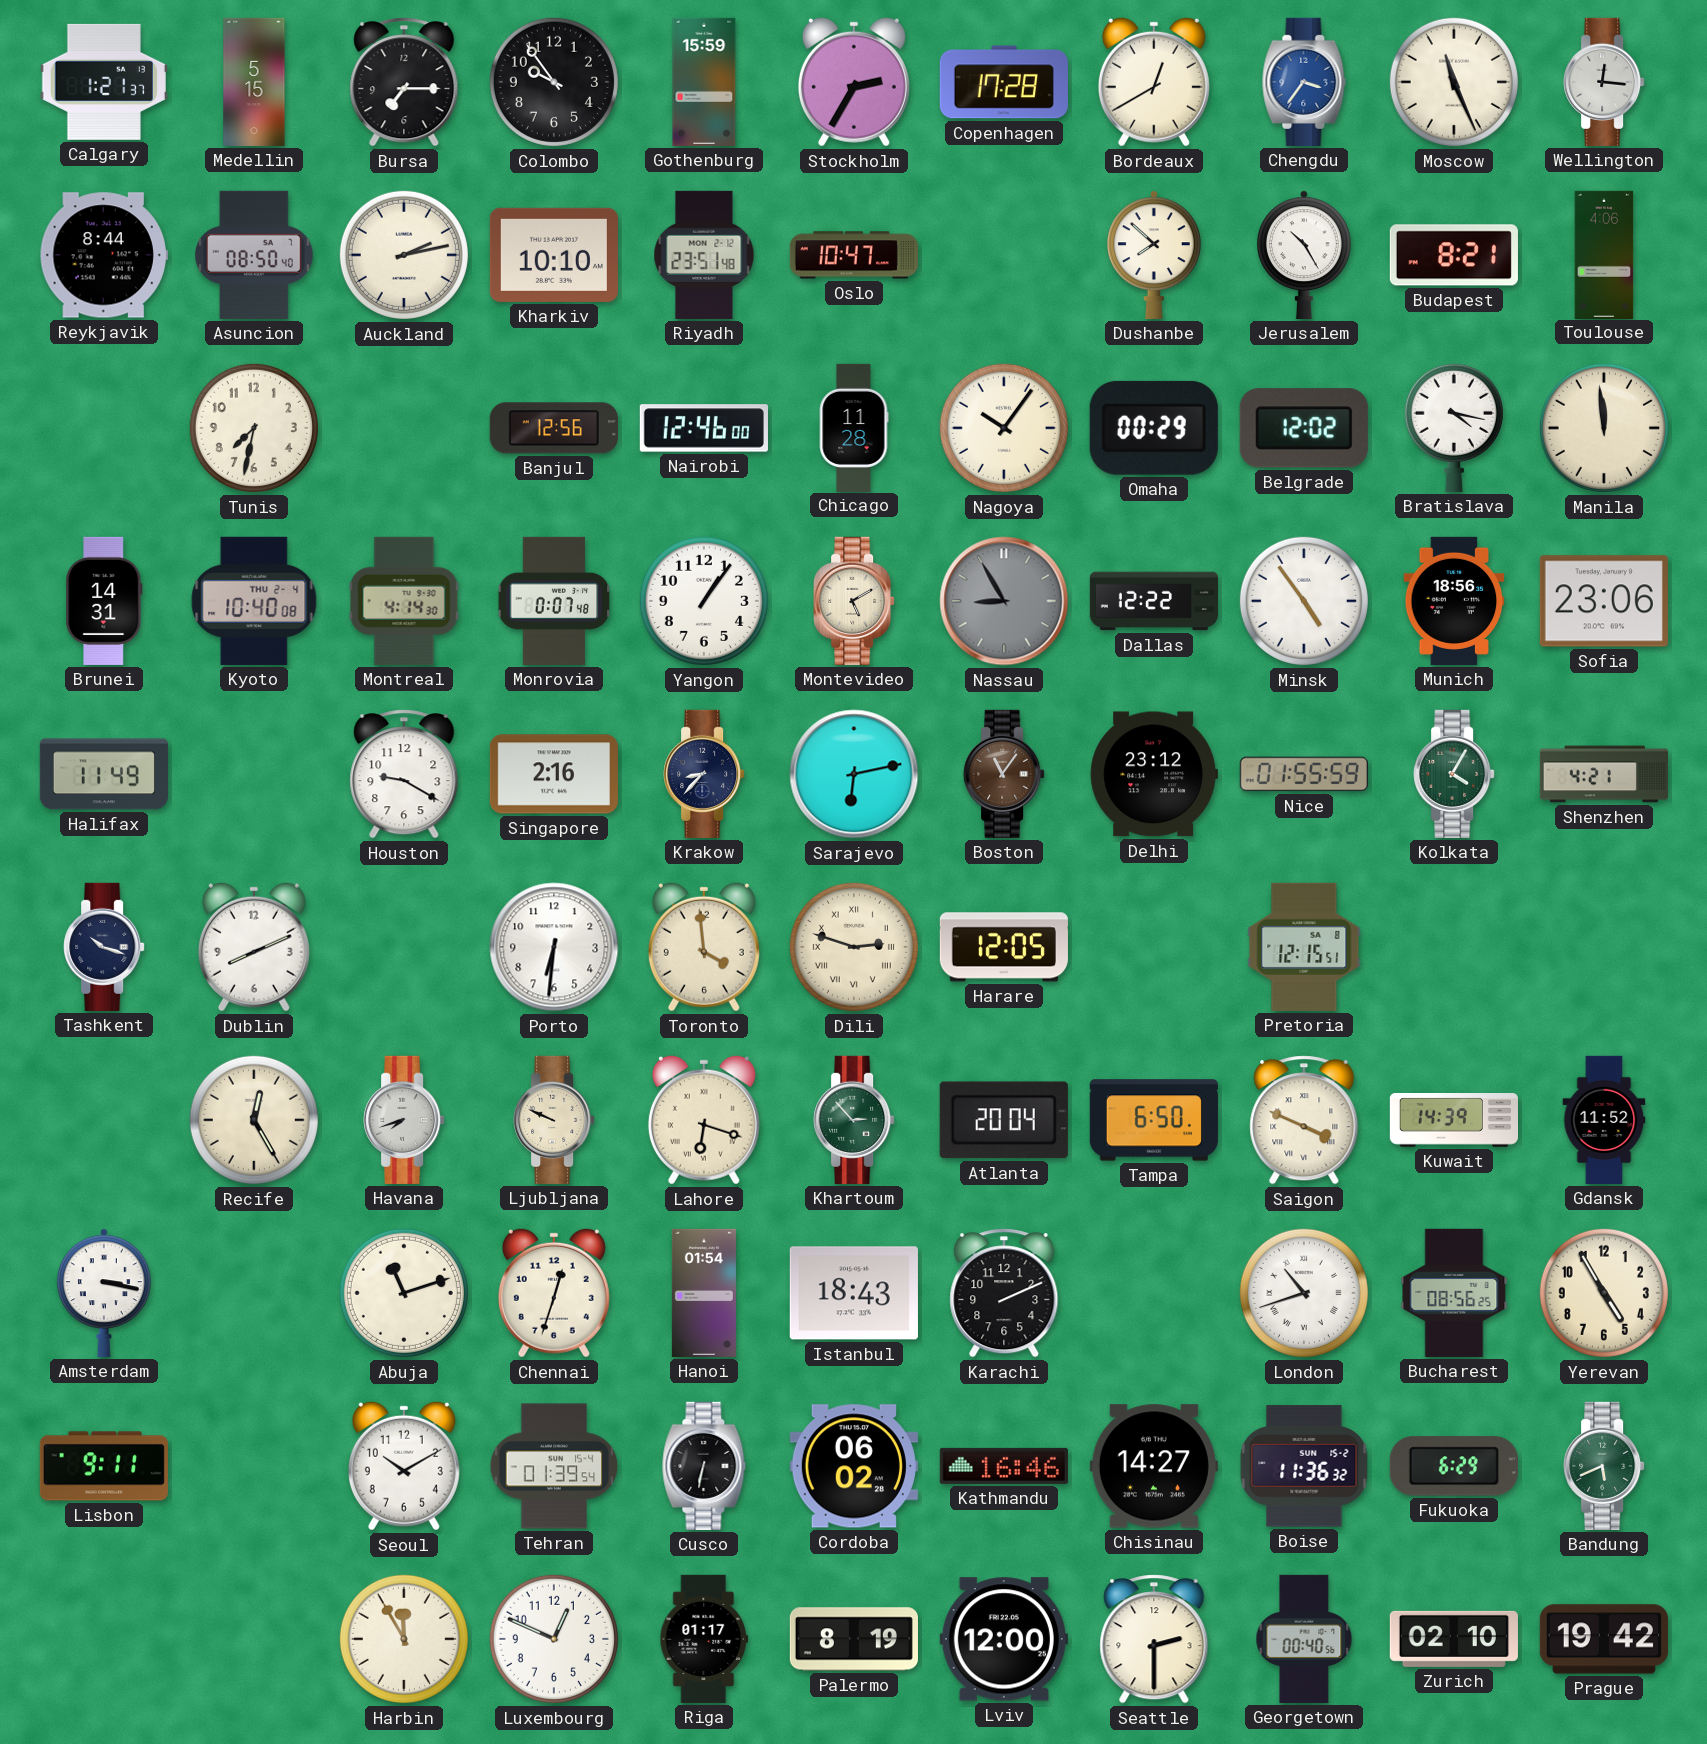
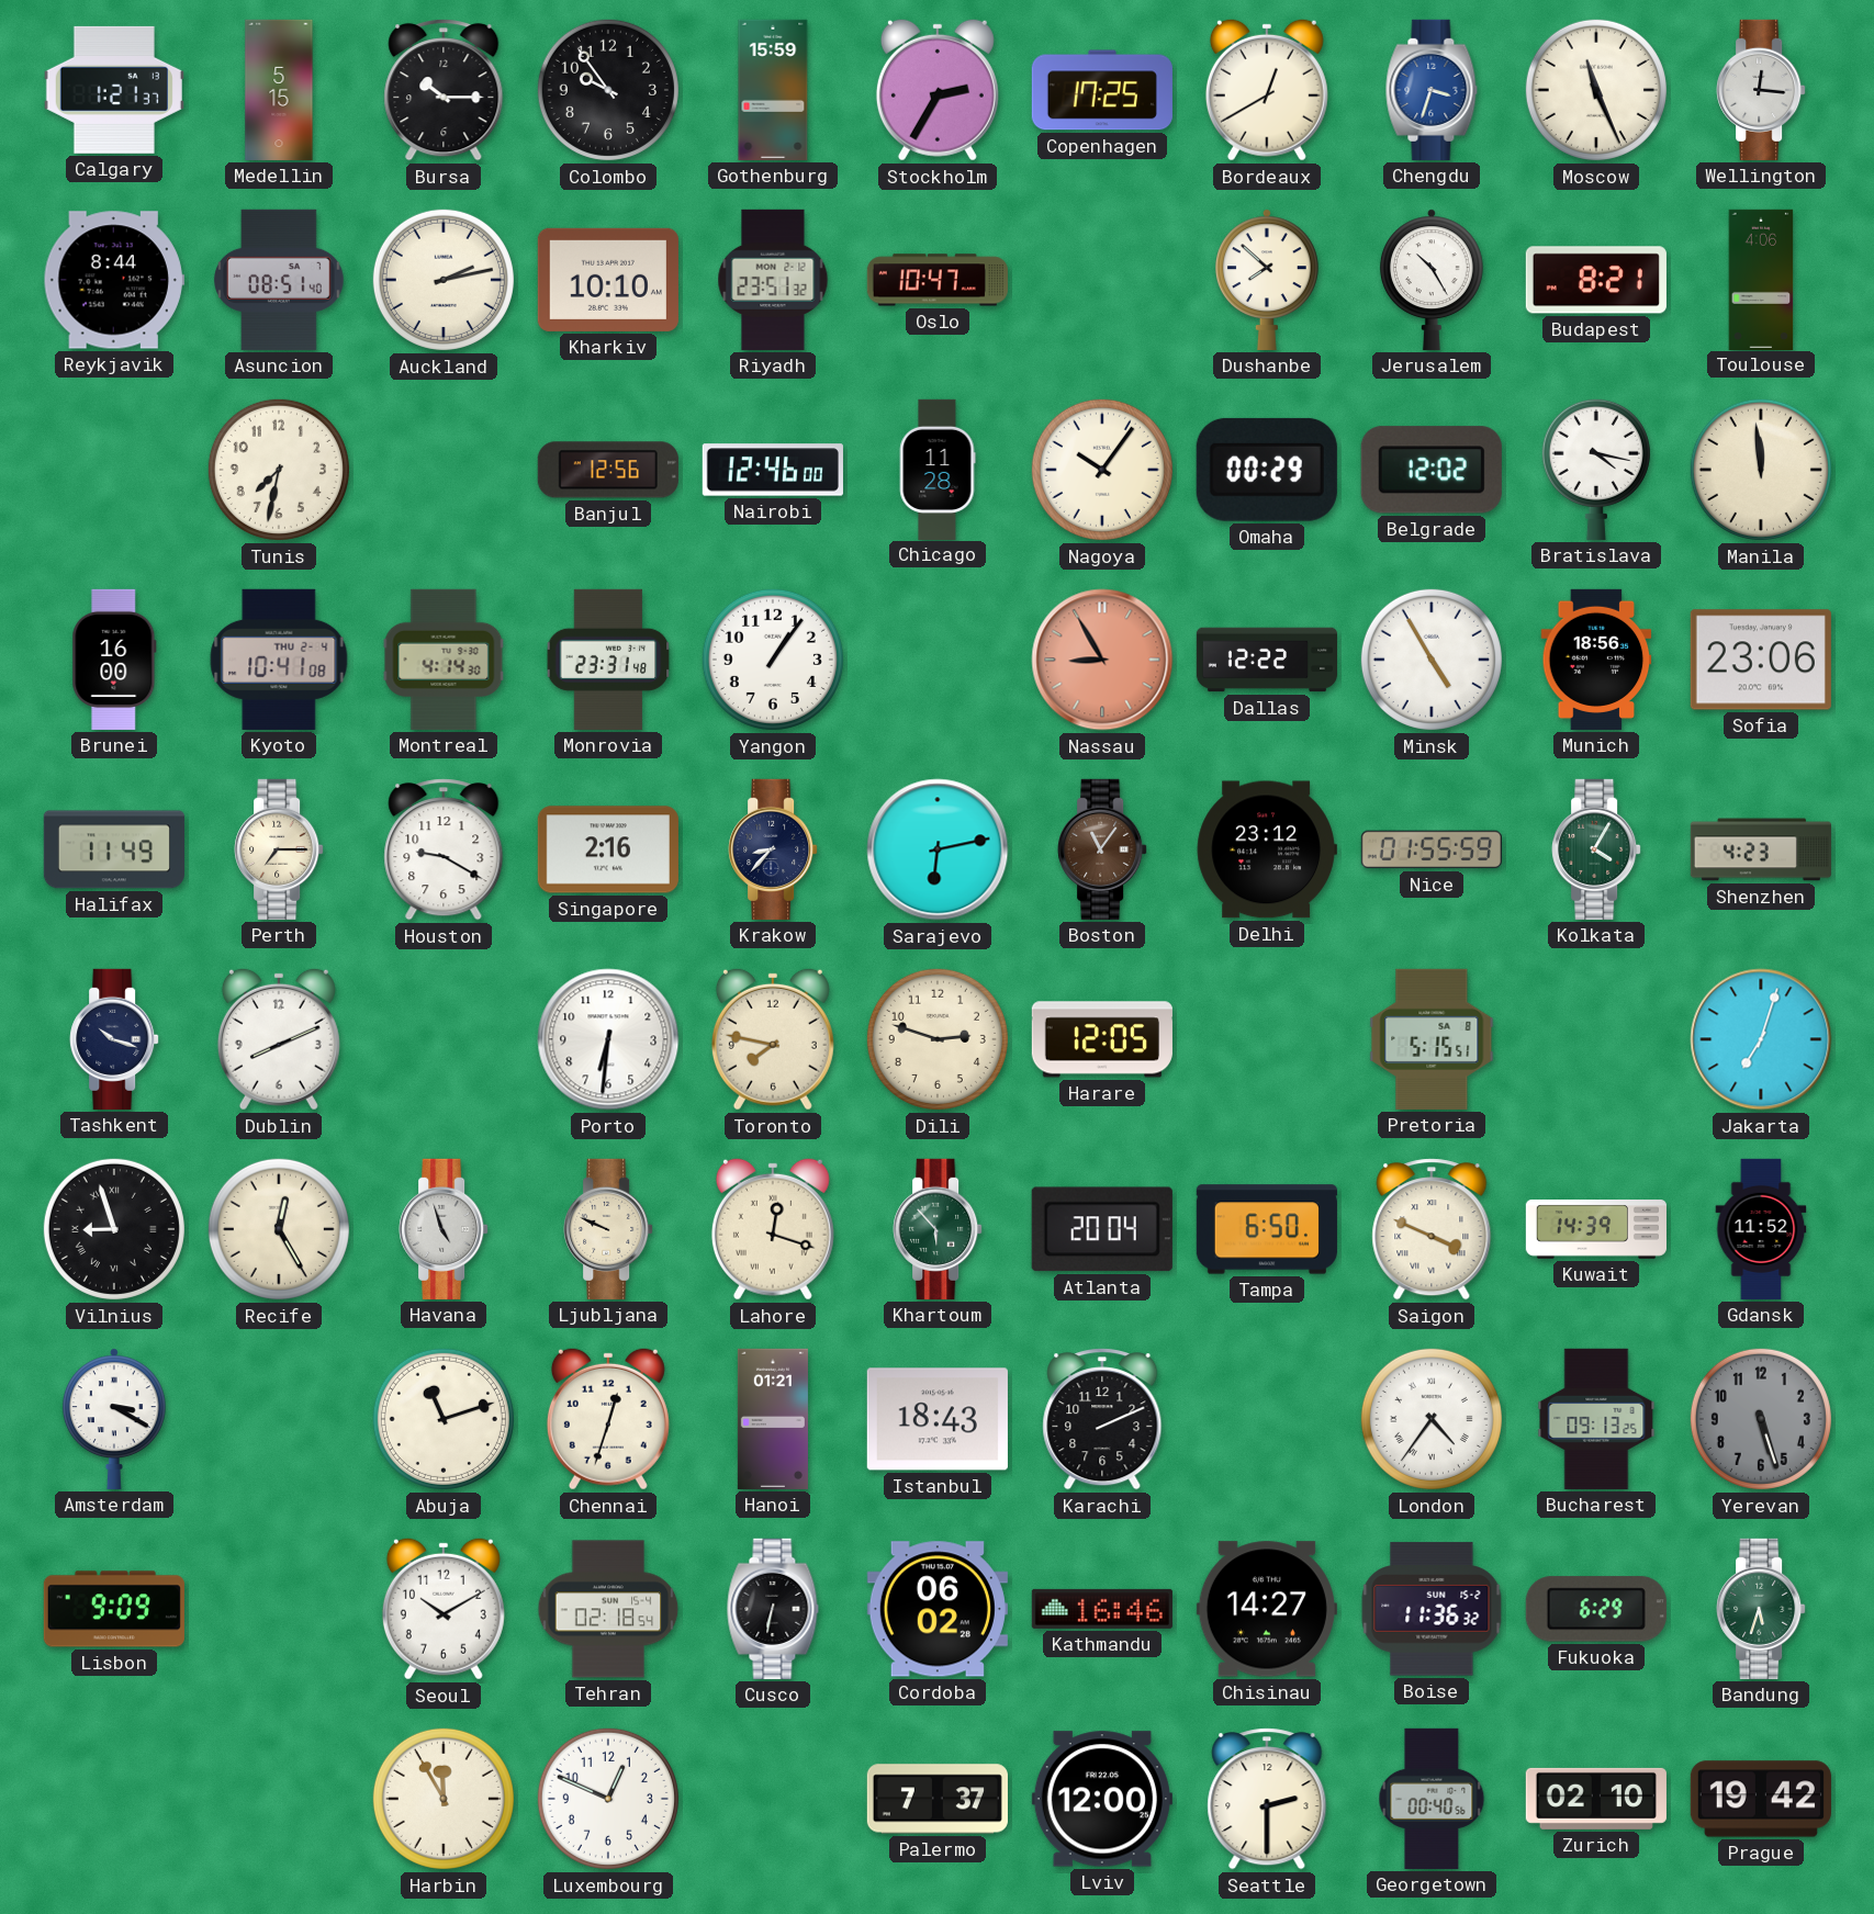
Bursa: 7:15 -> 10:15 (444, 90)
Copenhagen: 17:28 -> 17:25 (1102, 90)
Chengdu: 3:36 -> 3:33 (1432, 90)
Asuncion: 08:50 -> 08:51 (280, 280)
Riyadh: 23:51:48 -> 23:51:32 (773, 280)
Brunei: 14:31 -> 16:00 (114, 660)
Kyoto: 10:40 -> 10:41 (279, 660)
Monrovia: 0:07 -> 23:31 (608, 660)
Montevideo: 5:10 -> none (854, 601)
Nassau dial: grey -> salmon (1102, 660)
Minsk: 4:54 -> 4:55 (1432, 660)
Perth: none -> 7:15 (279, 849)
Shenzhen: 4:21 -> 4:23 (1761, 849)
Toronto: 3:59 -> 7:47 (773, 1039)
Dili numerals: Roman -> Arabic (938, 1039)
Pretoria: 12:15 -> 5:15 (1432, 1039)
Jakarta: none -> 7:03 (1761, 1039)
Vilnius: none -> 8:57 (114, 1229)
Havana: 7:42 -> 4:57 (444, 1229)
Lahore: 6:18 -> 12:18 (773, 1229)
Khartoum: 2:53 -> 5:53 (938, 1229)
Amsterdam: 3:17 -> 3:20 (115, 1419)
Hanoi: 01:54 -> 01:21 (773, 1419)
London: 10:42 -> 4:36 (1432, 1419)
Bucharest: 08:56 -> 09:13 (1596, 1419)
Yerevan: 4:55 -> 5:27 (1761, 1419)
Yerevan dial: cream -> grey (1761, 1419)
Lisbon: 9:11 -> 9:09 (114, 1609)
Tehran: 01:39 -> 02:18 (608, 1609)
Bandung: 5:41 -> 5:33 (1761, 1609)
Riga: 01:17 -> none (704, 1639)
Palermo: 8:19 -> 7:37 (938, 1799)
